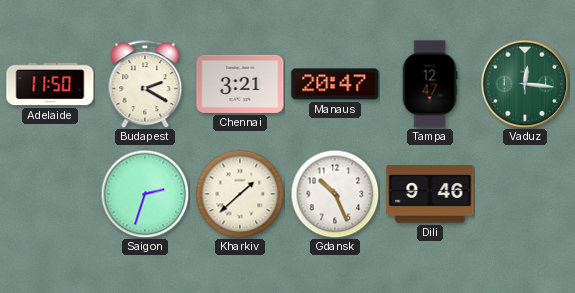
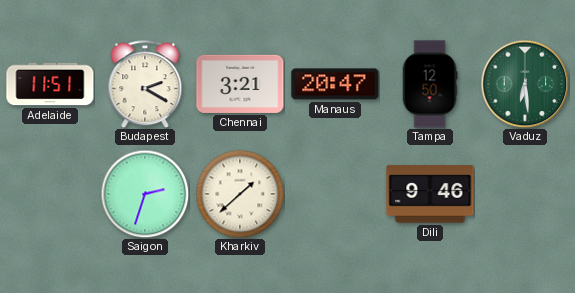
Adelaide: 11:50 -> 11:51 (50, 84)
Tampa: 12:47 -> 12:50 (430, 84)
Vaduz: 12:16 -> 6:29 (525, 84)
Gdansk: 10:26 -> none (335, 194)
